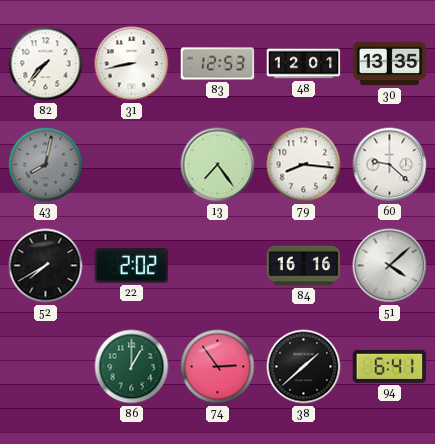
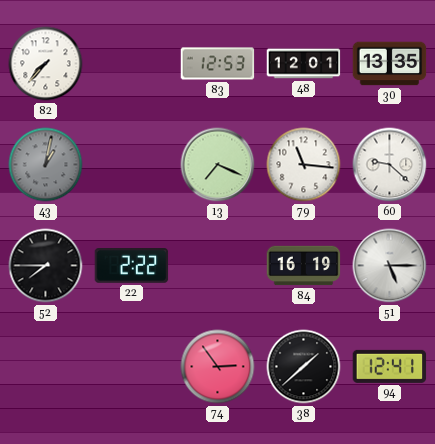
31: 8:43 -> none (132, 64)
43: 8:02 -> 1:02 (46, 165)
13: 7:24 -> 7:19 (218, 165)
79: 8:16 -> 11:16 (304, 165)
52: 7:40 -> 7:45 (46, 266)
22: 2:02 -> 2:22 (132, 266)
84: 16:16 -> 16:19 (304, 266)
51: 4:08 -> 5:15 (390, 266)
86: 1:00 -> none (132, 367)
94: 6:41 -> 12:41 (390, 366)
